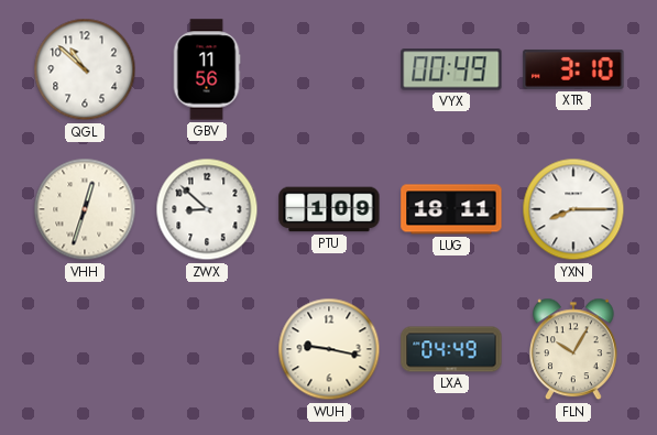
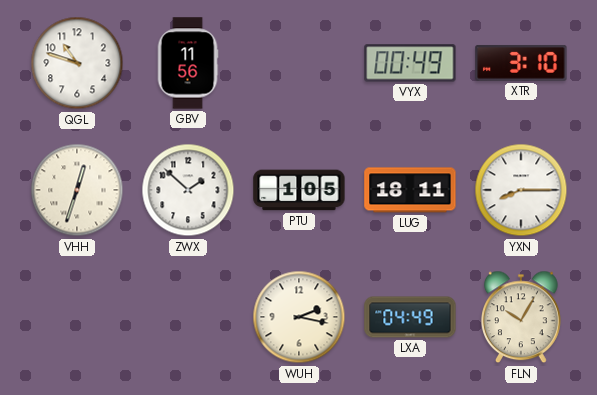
QGL: 10:52 -> 10:48 (77, 63)
ZWX: 8:52 -> 1:52 (188, 190)
PTU: 1:09 -> 1:05 (299, 190)
WUH: 9:17 -> 2:17 (299, 317)
